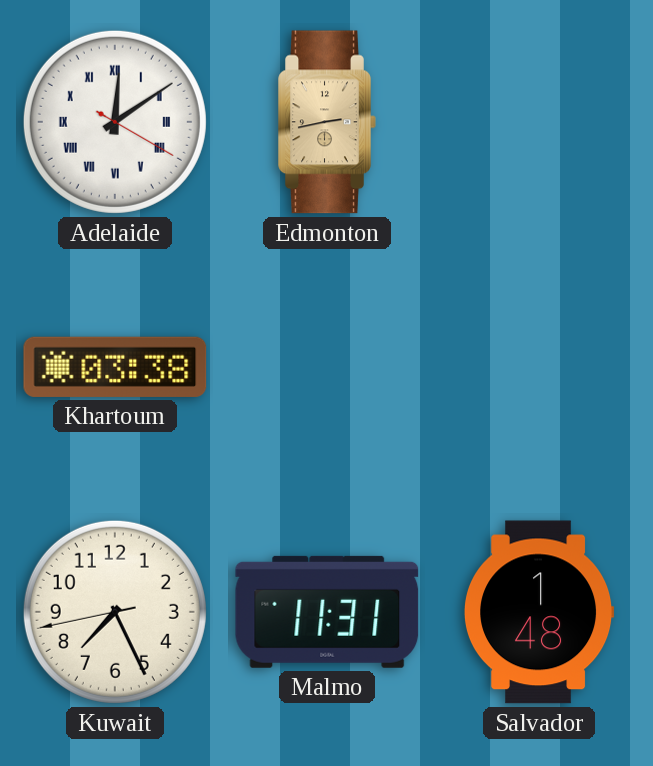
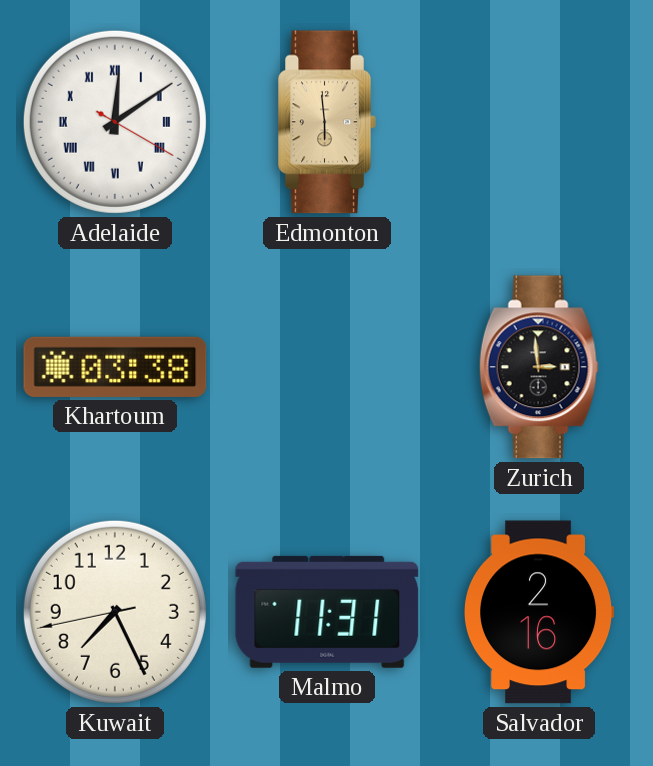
Edmonton: 2:43 -> 5:59 (327, 122)
Zurich: none -> 2:59 (539, 367)
Salvador: 1:48 -> 2:16 (539, 612)
